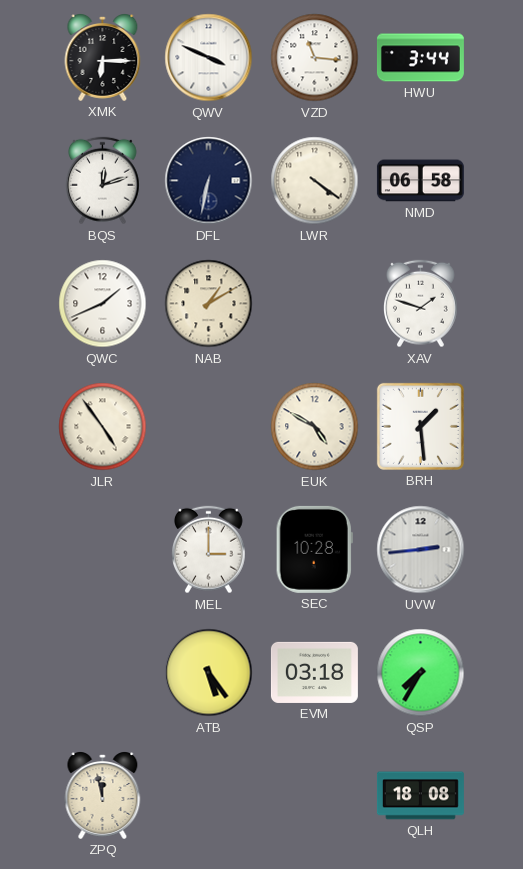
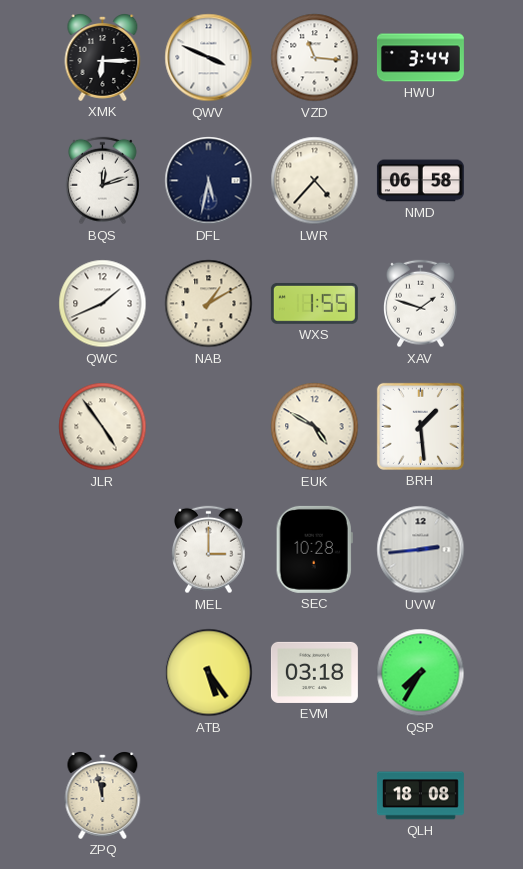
DFL: 6:32 -> 5:32 (209, 181)
LWR: 4:21 -> 4:37 (315, 181)
WXS: none -> 1:55 (314, 303)
